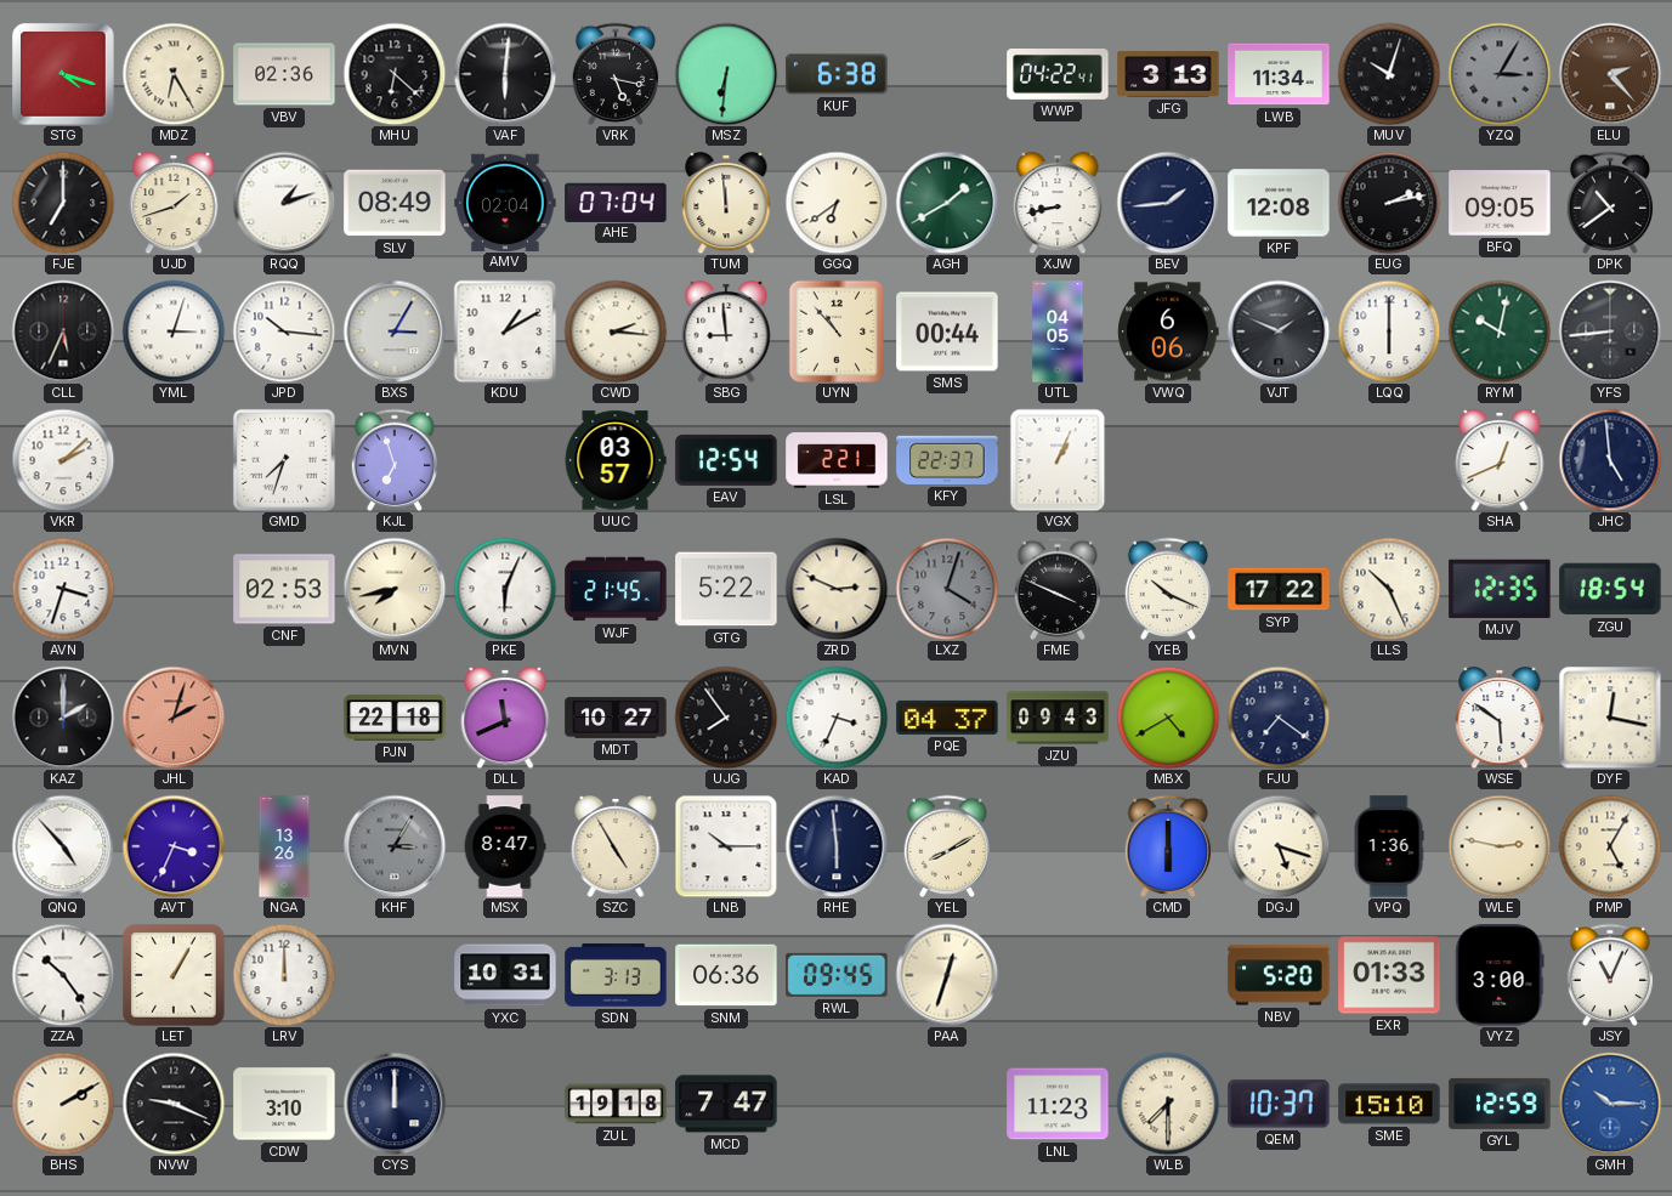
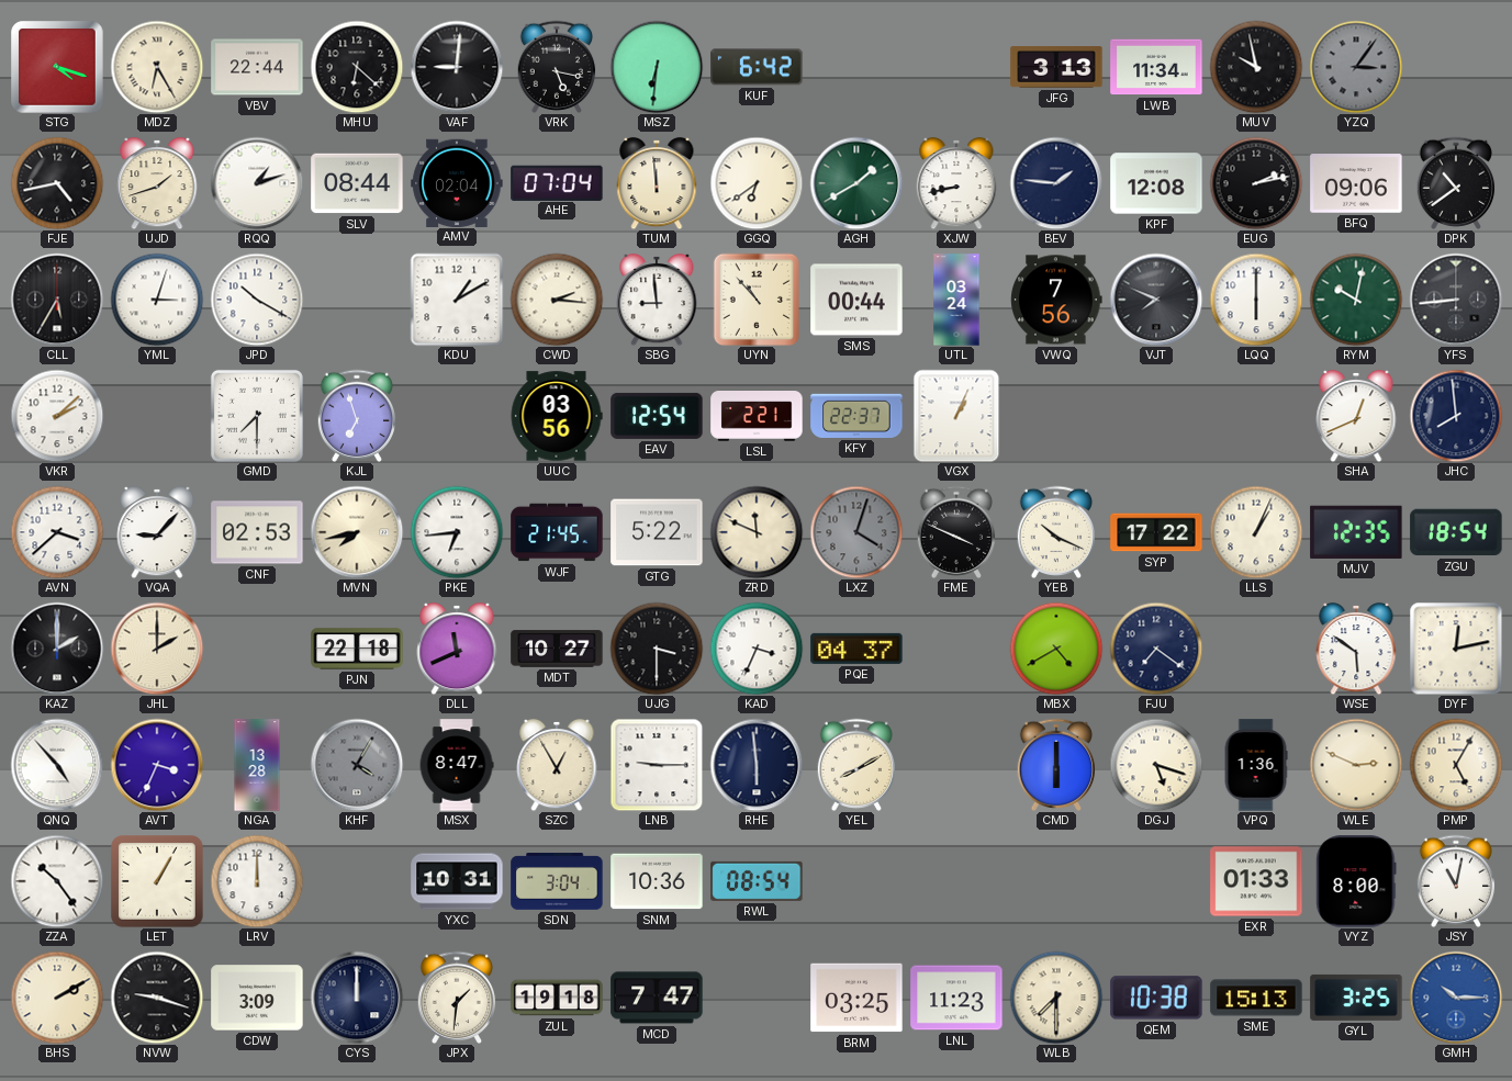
VBV: 02:36 -> 22:44 (257, 67)
VAF: 6:01 -> 9:01 (457, 67)
KUF: 6:38 -> 6:42 (757, 67)
WWP: 04:22 -> none (1058, 75)
MUV: 10:03 -> 9:58 (1256, 67)
YZQ: 3:05 -> 3:06 (1356, 67)
ELU: 2:23 -> none (1610, 74)
FJE: 7:00 -> 4:43 (57, 183)
SLV: 08:49 -> 08:44 (357, 183)
BEV: 1:44 -> 1:46 (1056, 183)
BFQ: 09:05 -> 09:06 (1356, 183)
CLL: 5:34 -> 5:35 (57, 300)
JPD: 10:16 -> 10:20 (257, 300)
BXS: 3:05 -> none (395, 331)
UTL: 04:05 -> 03:24 (956, 300)
VWQ: 6:06 -> 7:56 (1056, 300)
VJT: 1:49 -> 7:49 (1156, 300)
GMD: 7:33 -> 7:30 (257, 416)
UUC: 03:57 -> 03:56 (557, 416)
JHC: 4:59 -> 7:59 (1456, 416)
AVN: 3:33 -> 3:38 (57, 532)
VQA: none -> 9:07 (157, 532)
PKE: 6:04 -> 6:44 (457, 532)
ZRD: 2:49 -> 11:49 (757, 532)
LLS: 10:26 -> 1:04 (1256, 532)
JHL: 2:03 -> 2:00 (157, 649)
JHL dial: salmon -> cream (157, 649)
UJG: 7:54 -> 3:30 (657, 649)
JZU: 09:43 -> none (1058, 718)
DYF: 12:17 -> 12:13 (1456, 649)
NGA: 13:26 -> 13:28 (257, 765)
KHF: 3:05 -> 4:05 (357, 765)
SZC: 4:55 -> 12:55 (557, 765)
LNB: 10:15 -> 9:15 (657, 765)
WLE: 2:47 -> 2:49 (1356, 765)
SDN: 3:13 -> 3:04 (557, 881)
SNM: 06:36 -> 10:36 (657, 881)
RWL: 09:45 -> 08:54 (757, 881)
PAA: 12:33 -> none (947, 975)
NBV: 5:20 -> none (1279, 975)
VYZ: 3:00 -> 8:00 (1356, 881)
JSY: 11:04 -> 11:02 (1456, 881)
NVW: 9:19 -> 9:18 (157, 998)
CDW: 3:10 -> 3:09 (257, 998)
JPX: none -> 1:31 (457, 998)
BRM: none -> 03:25 (856, 998)
QEM: 10:37 -> 10:38 (1156, 998)
SME: 15:10 -> 15:13 (1256, 998)
GYL: 12:59 -> 3:25 (1356, 998)
